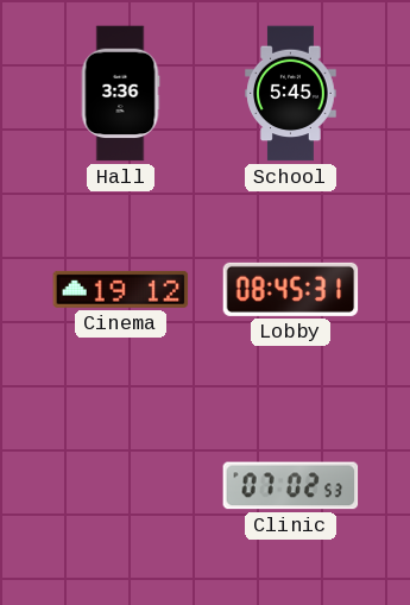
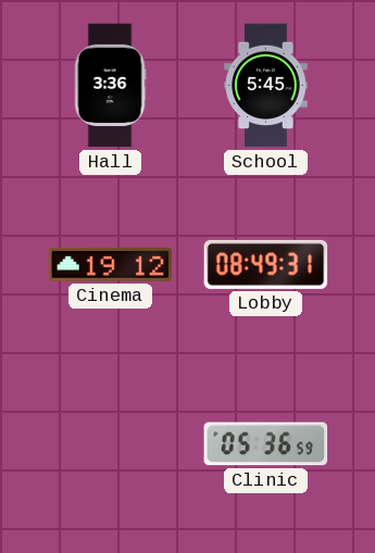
Lobby: 08:45 -> 08:49 (266, 264)
Clinic: 07:02 -> 05:36 (266, 444)
